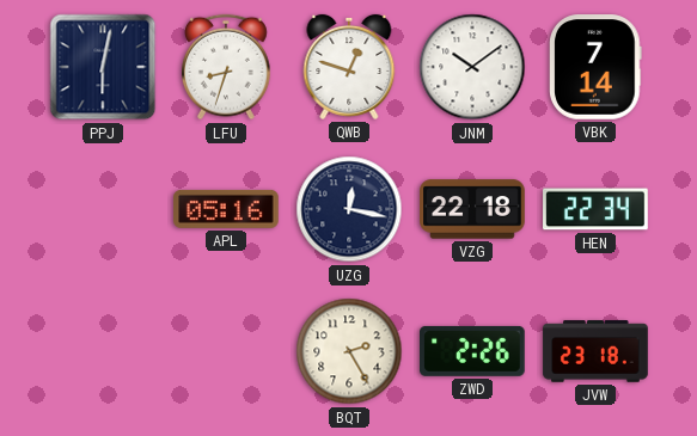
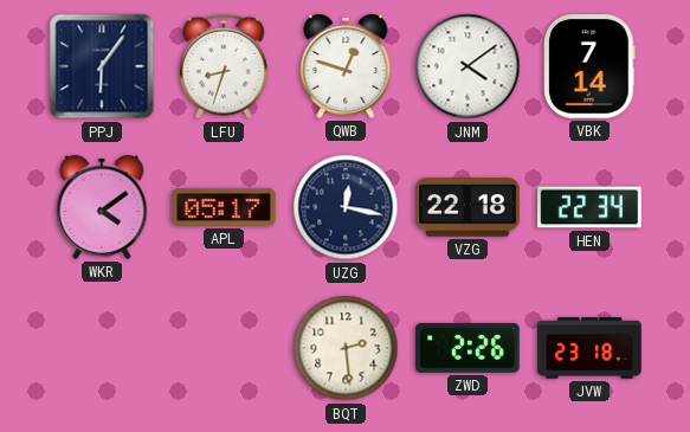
PPJ: 6:02 -> 6:06 (102, 66)
JNM: 10:09 -> 4:09 (467, 66)
WKR: none -> 4:09 (102, 207)
APL: 05:16 -> 05:17 (224, 207)
BQT: 2:25 -> 2:29 (346, 348)
